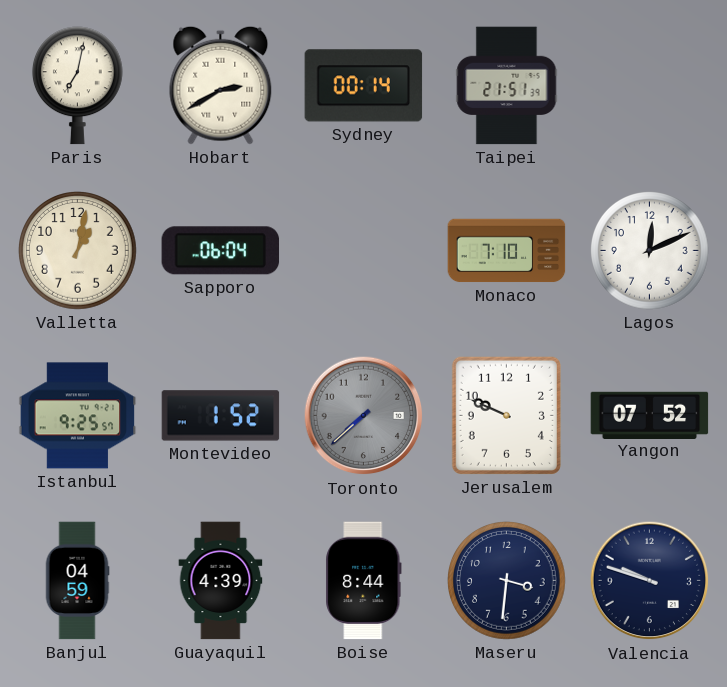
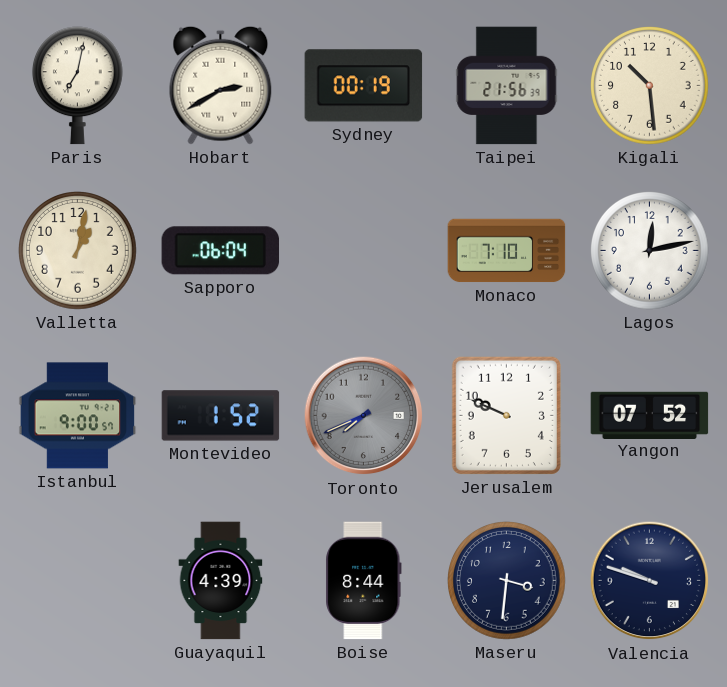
Sydney: 00:14 -> 00:19 (364, 86)
Taipei: 21:51 -> 21:56 (507, 86)
Kigali: none -> 10:29 (650, 86)
Lagos: 12:11 -> 12:13 (650, 251)
Istanbul: 9:25 -> 9:00 (78, 416)
Toronto: 7:38 -> 7:41 (364, 416)
Banjul: 04:59 -> none (77, 581)
